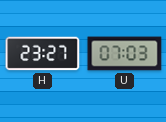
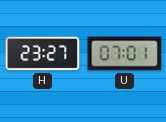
U: 07:03 -> 07:01 (125, 54)
